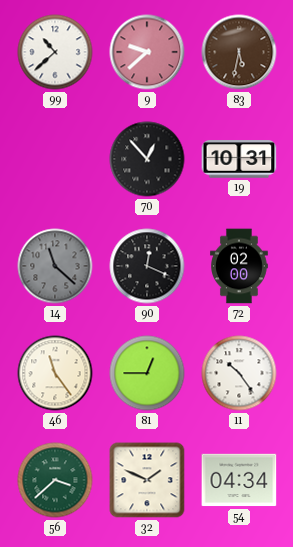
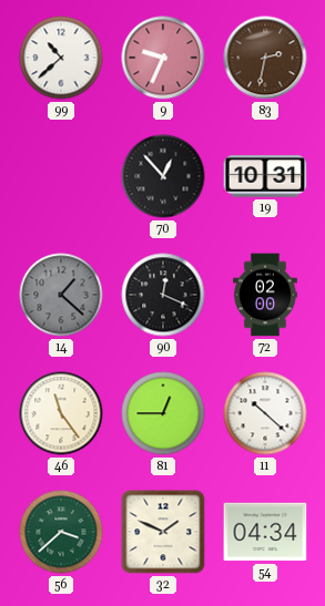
9: 9:38 -> 9:34 (163, 58)
83: 5:32 -> 2:32 (265, 58)
14: 11:22 -> 1:22 (61, 295)
11: 10:24 -> 10:22 (265, 413)
